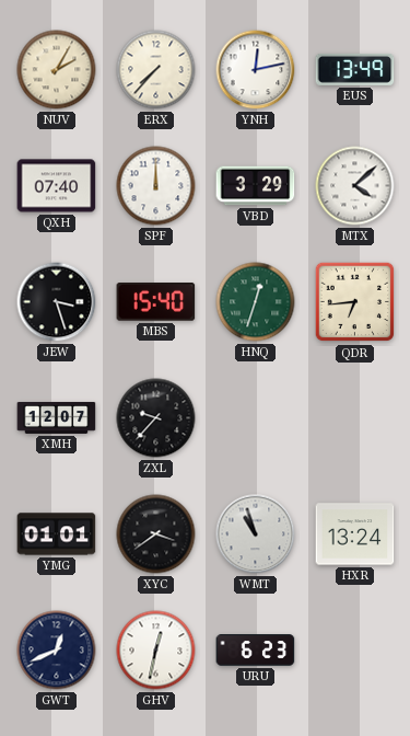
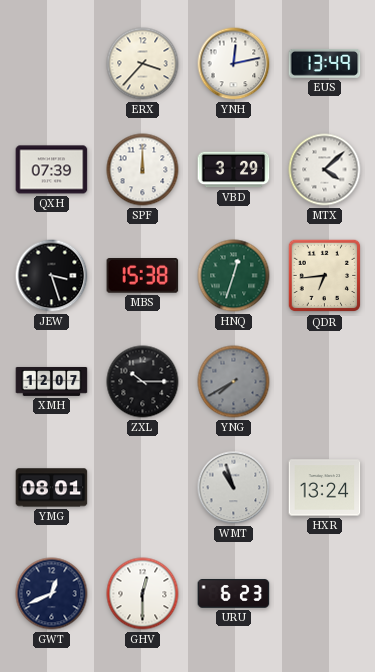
NUV: 2:05 -> none (57, 70)
ERX: 7:37 -> 3:37 (143, 64)
QXH: 07:40 -> 07:39 (52, 170)
MBS: 15:40 -> 15:38 (143, 276)
ZXL: 9:37 -> 10:15 (143, 382)
YNG: none -> 7:40 (234, 382)
YMG: 01:01 -> 08:01 (52, 488)
XYC: 3:39 -> none (156, 534)
GHV: 12:32 -> 12:30 (143, 594)
